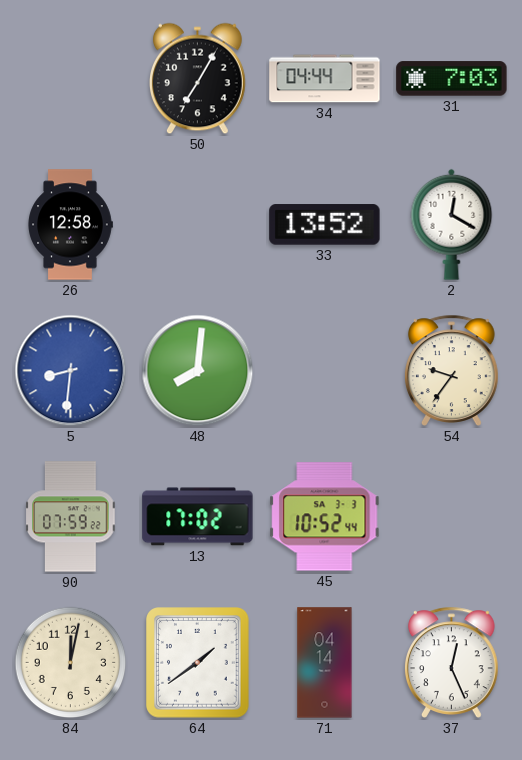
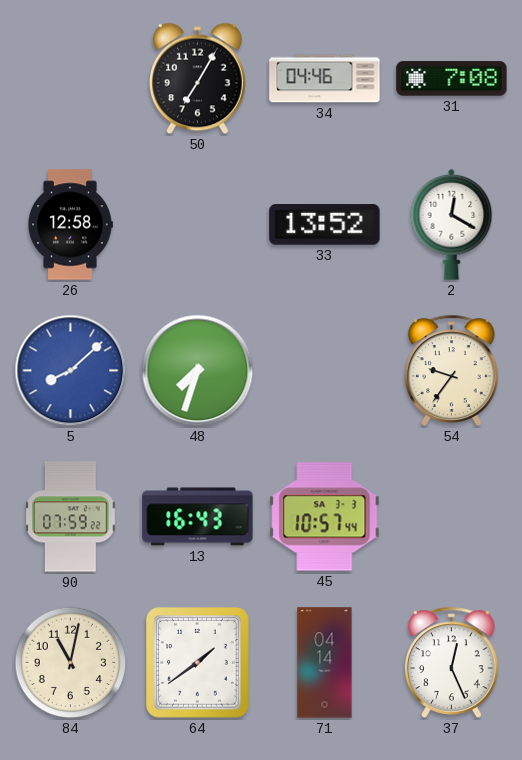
34: 04:44 -> 04:46 (325, 79)
31: 7:03 -> 7:08 (452, 79)
5: 8:31 -> 8:08 (71, 371)
48: 8:01 -> 7:33 (198, 371)
13: 17:02 -> 16:43 (198, 517)
45: 10:52 -> 10:57 (325, 517)
84: 12:02 -> 11:02 (71, 663)
